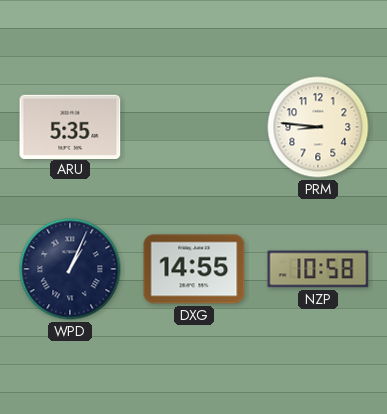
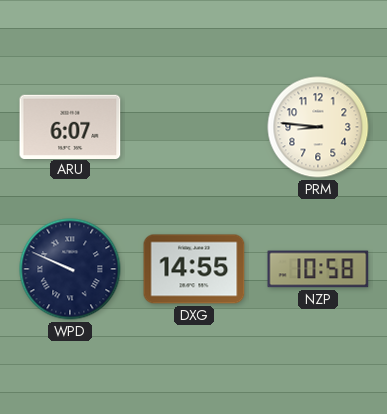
ARU: 5:35 -> 6:07 (70, 126)
WPD: 1:04 -> 9:49 (70, 269)
